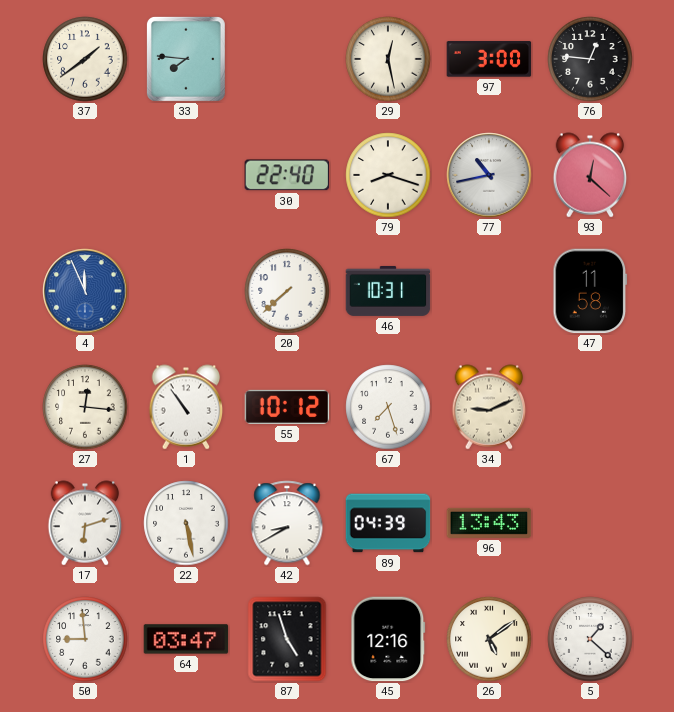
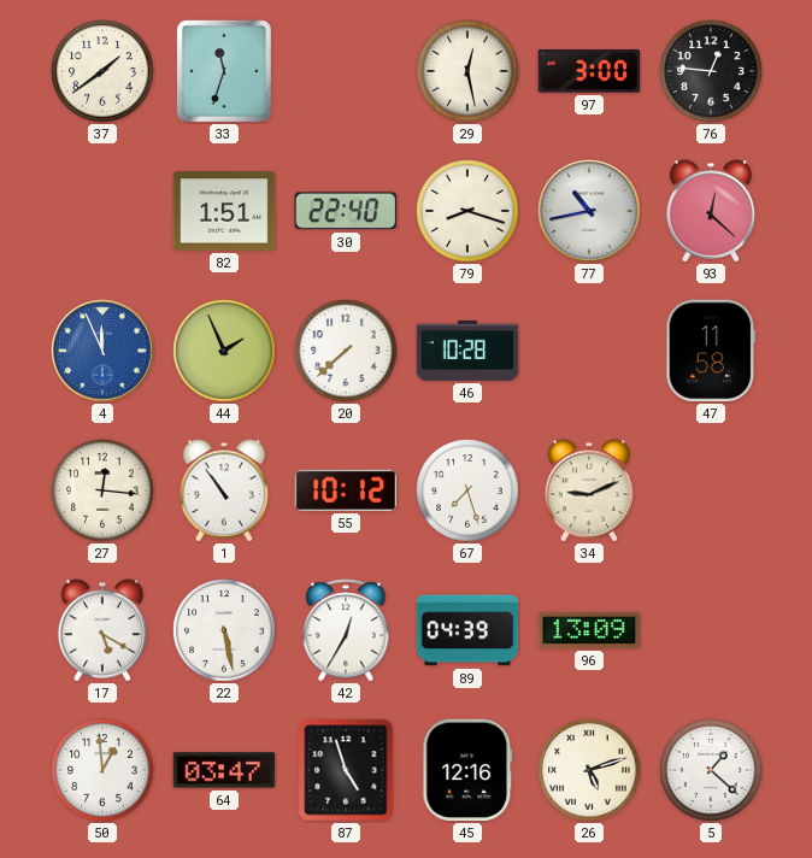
33: 7:46 -> 11:33 (224, 71)
82: none -> 1:51 (224, 211)
44: none -> 1:56 (224, 351)
46: 10:31 -> 10:28 (467, 351)
17: 6:12 -> 5:20 (102, 630)
42: 8:40 -> 12:35 (346, 630)
96: 13:43 -> 13:09 (589, 630)
50: 8:59 -> 12:59 (102, 770)
26: 5:09 -> 5:12 (589, 770)
